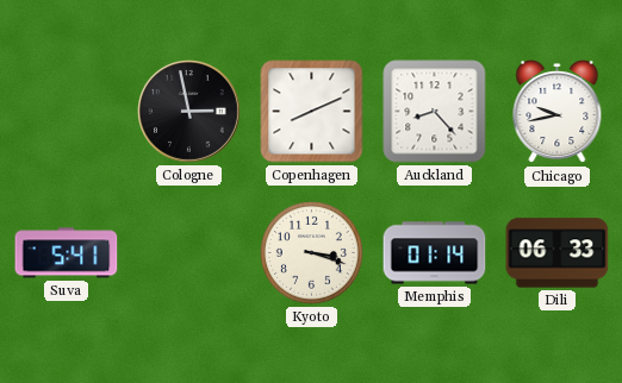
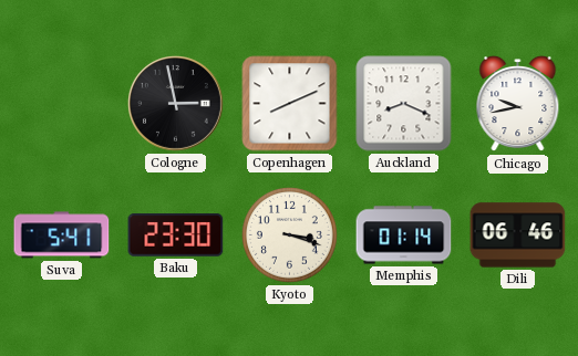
Auckland: 8:23 -> 8:19 (404, 104)
Baku: none -> 23:30 (176, 235)
Dili: 06:33 -> 06:46 (518, 235)
